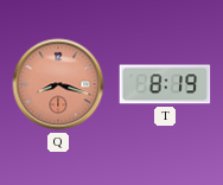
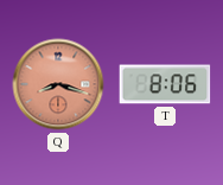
T: 8:19 -> 8:06 (165, 84)
